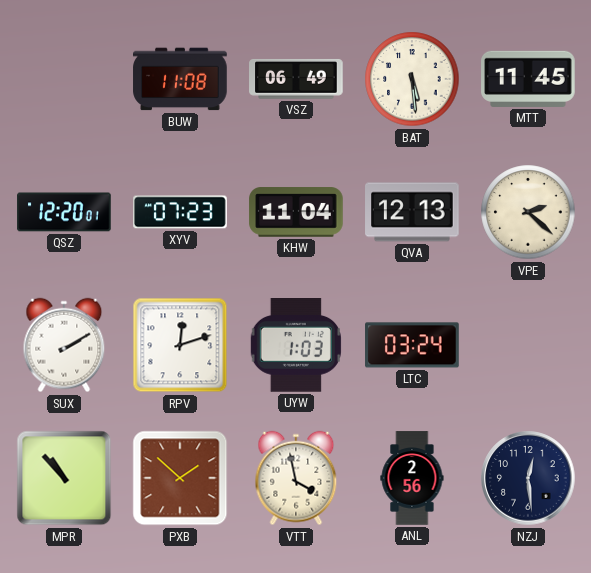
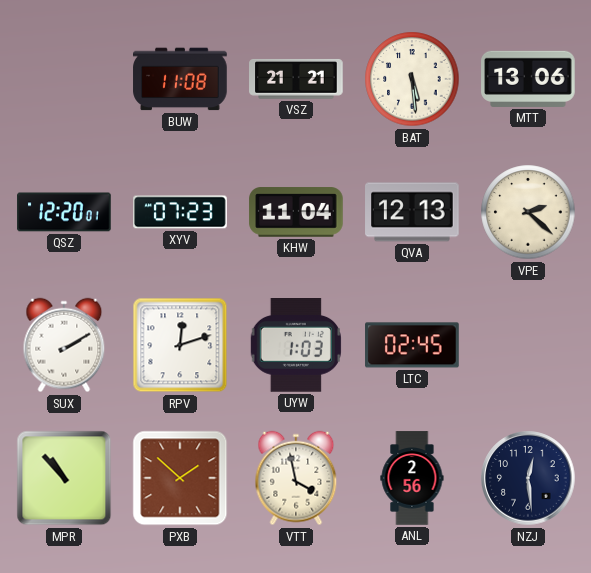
VSZ: 06:49 -> 21:21 (296, 79)
MTT: 11:45 -> 13:06 (528, 79)
LTC: 03:24 -> 02:45 (412, 345)
